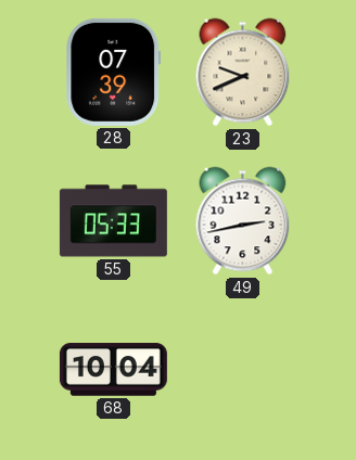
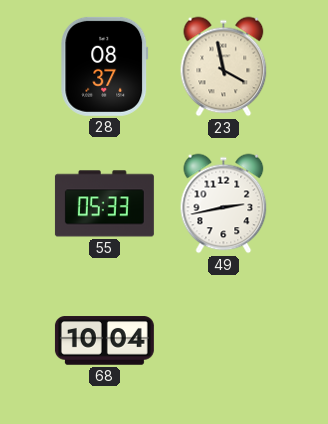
28: 07:39 -> 08:37 (105, 66)
23: 9:41 -> 3:58 (224, 67)
